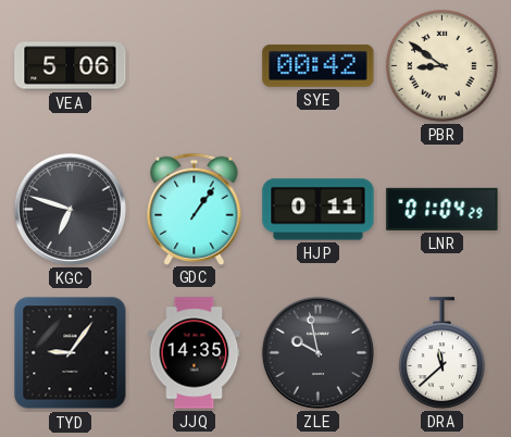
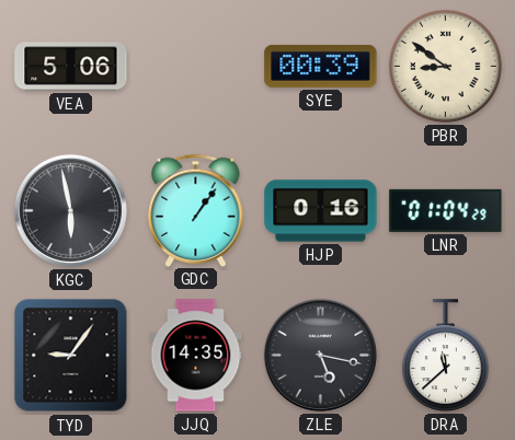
SYE: 00:42 -> 00:39 (321, 66)
KGC: 6:48 -> 5:58 (70, 210)
HJP: 0:11 -> 0:16 (321, 211)
ZLE: 9:58 -> 5:17 (320, 355)
